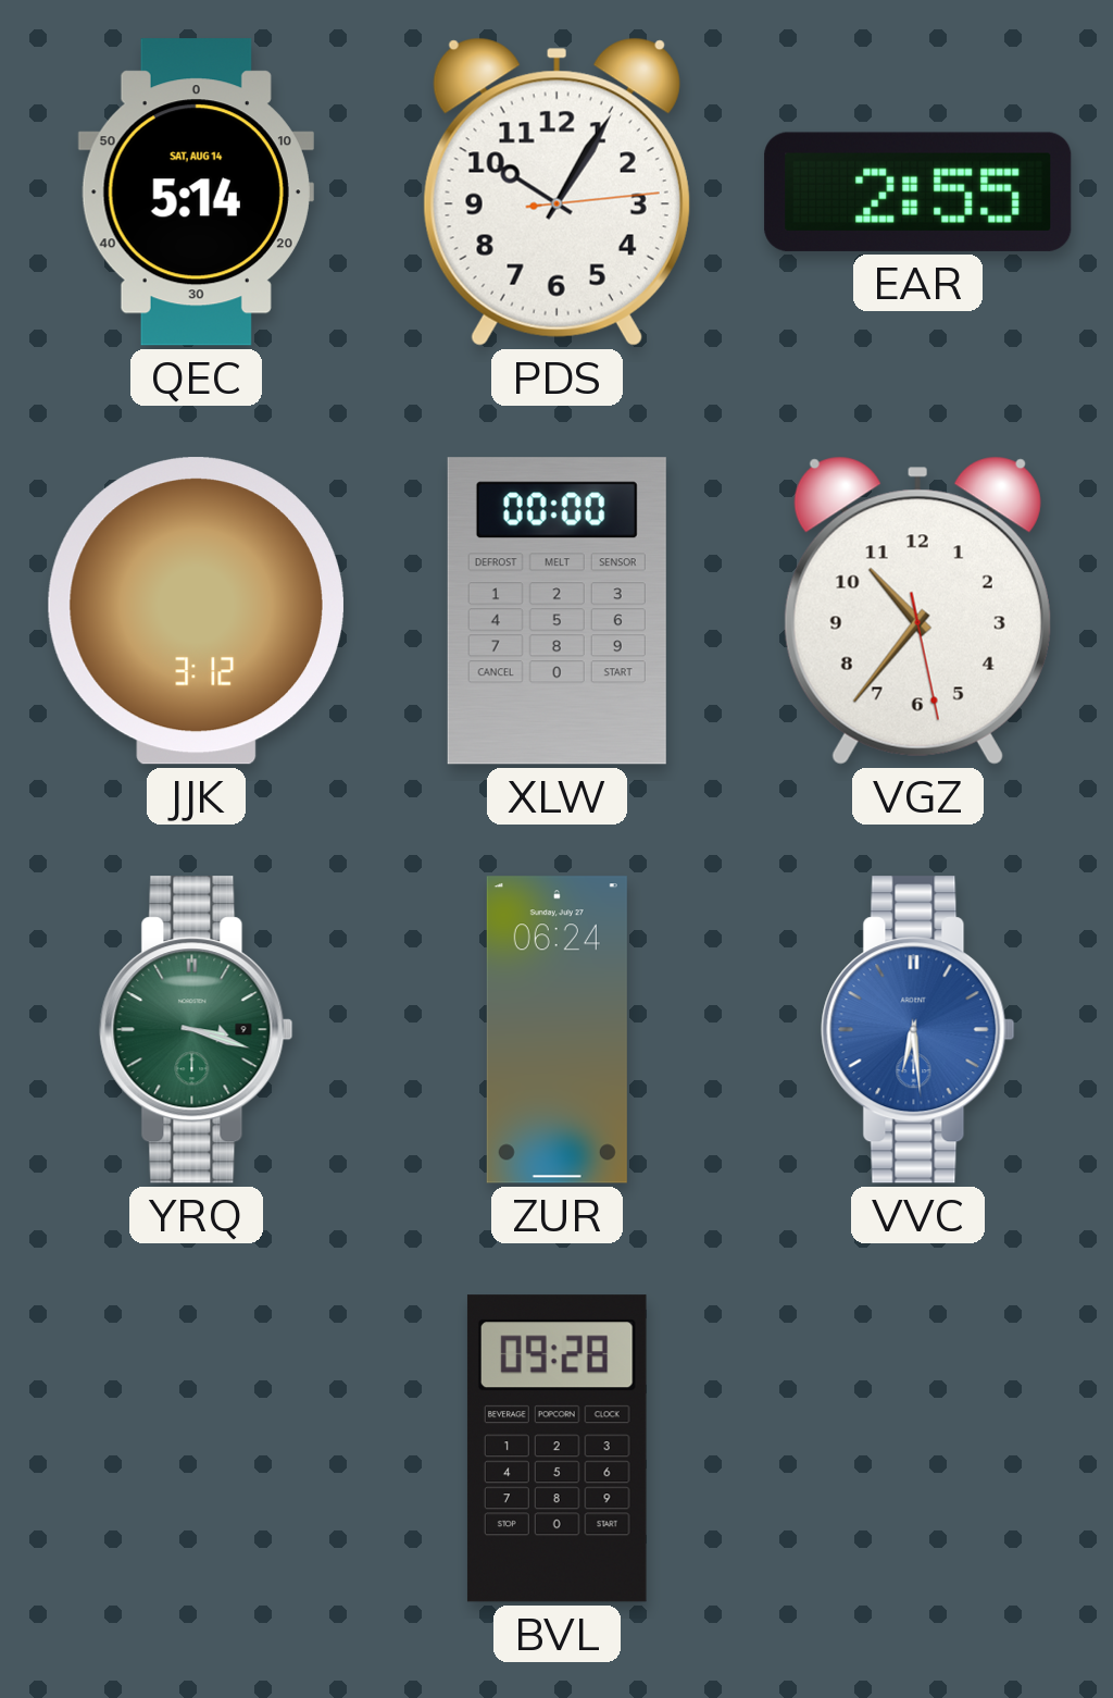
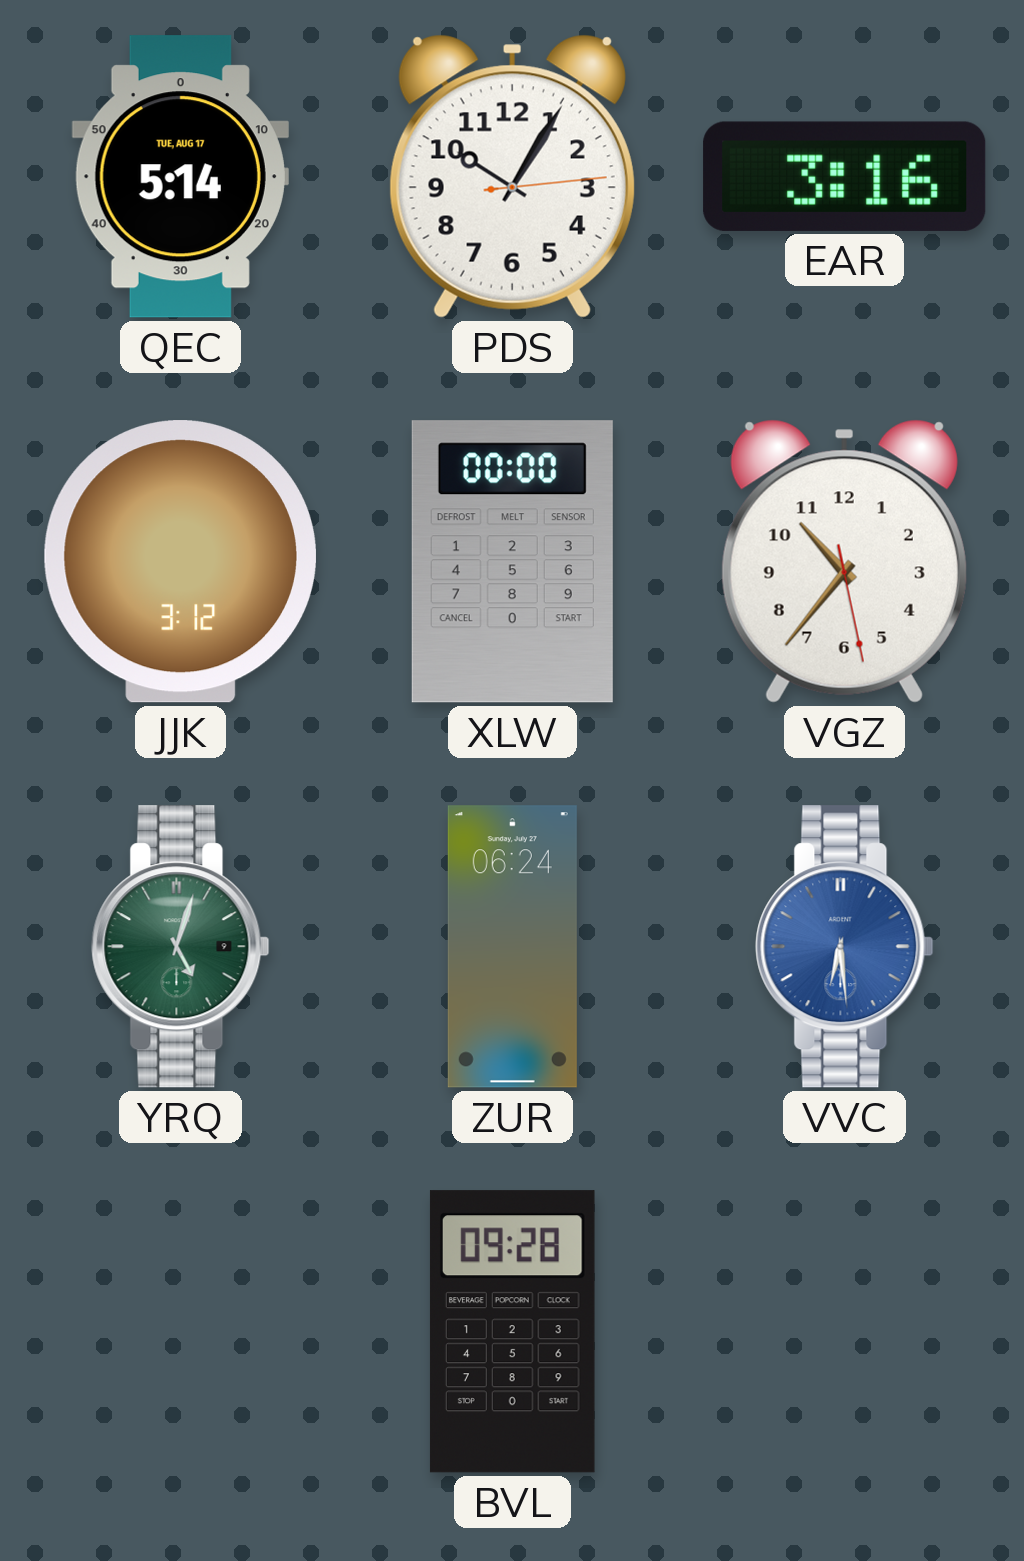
QEC date: SAT, AUG 14 -> TUE, AUG 17 (180, 177)
EAR: 2:55 -> 3:16 (845, 176)
YRQ: 3:18 -> 5:03 (181, 947)
